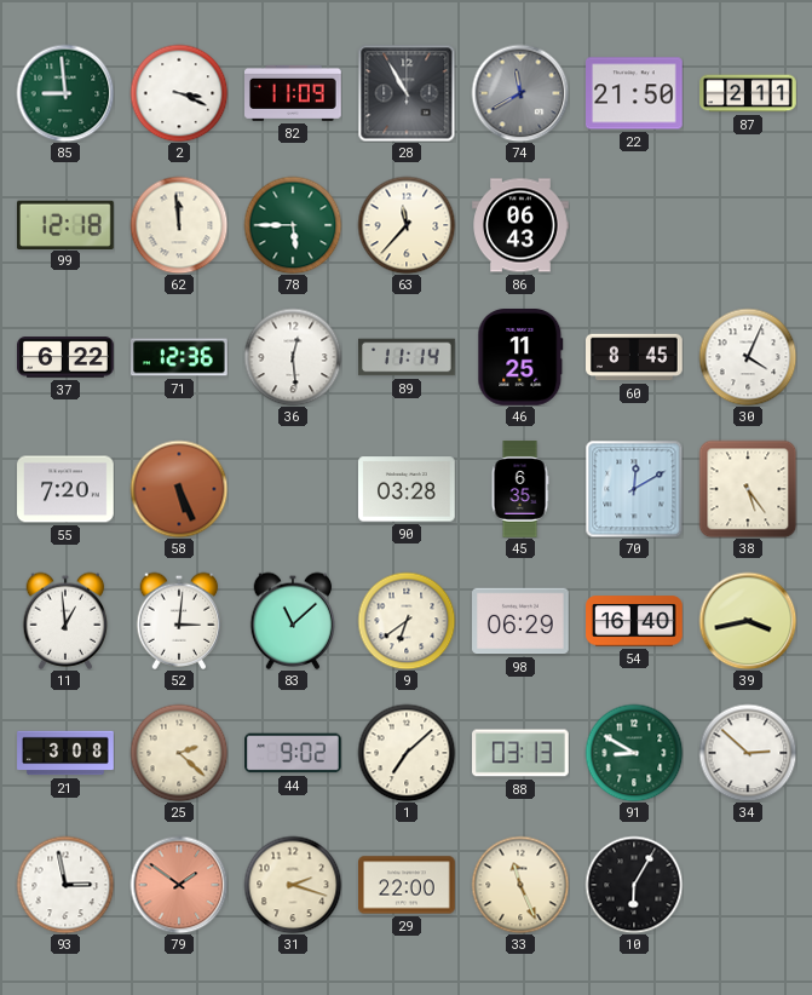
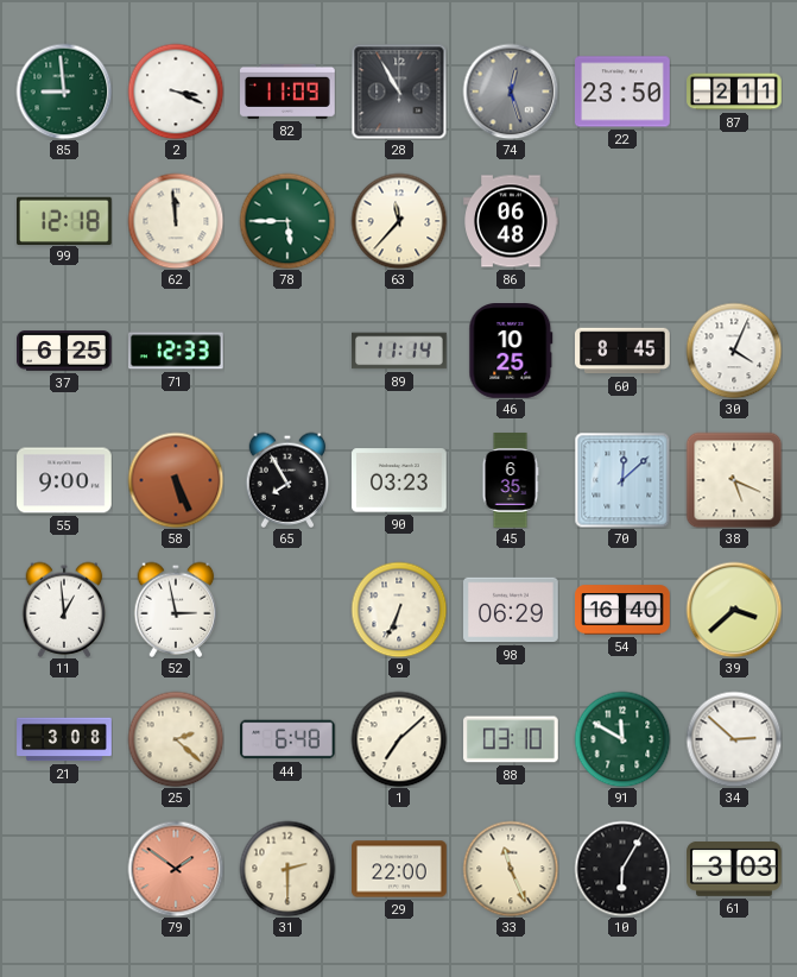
74: 11:40 -> 12:27 (511, 92)
22: 21:50 -> 23:50 (624, 92)
86: 06:43 -> 06:48 (511, 221)
37: 6:22 -> 6:25 (64, 351)
71: 12:36 -> 12:33 (177, 351)
36: 12:29 -> none (293, 357)
46: 11:25 -> 10:25 (511, 352)
55: 7:20 -> 9:00 (64, 480)
65: none -> 7:55 (287, 480)
90: 03:28 -> 03:23 (400, 480)
70: 12:10 -> 12:08 (622, 480)
38: 5:24 -> 5:19 (734, 480)
52: 3:01 -> 2:58 (176, 610)
83: 11:08 -> none (293, 621)
9: 6:39 -> 6:34 (399, 610)
39: 3:43 -> 3:38 (734, 610)
44: 9:02 -> 6:48 (287, 739)
88: 03:13 -> 03:10 (512, 739)
91: 8:50 -> 11:50 (622, 739)
93: 2:58 -> none (65, 885)
31: 2:18 -> 2:30 (287, 869)
61: none -> 3:03 (734, 869)
